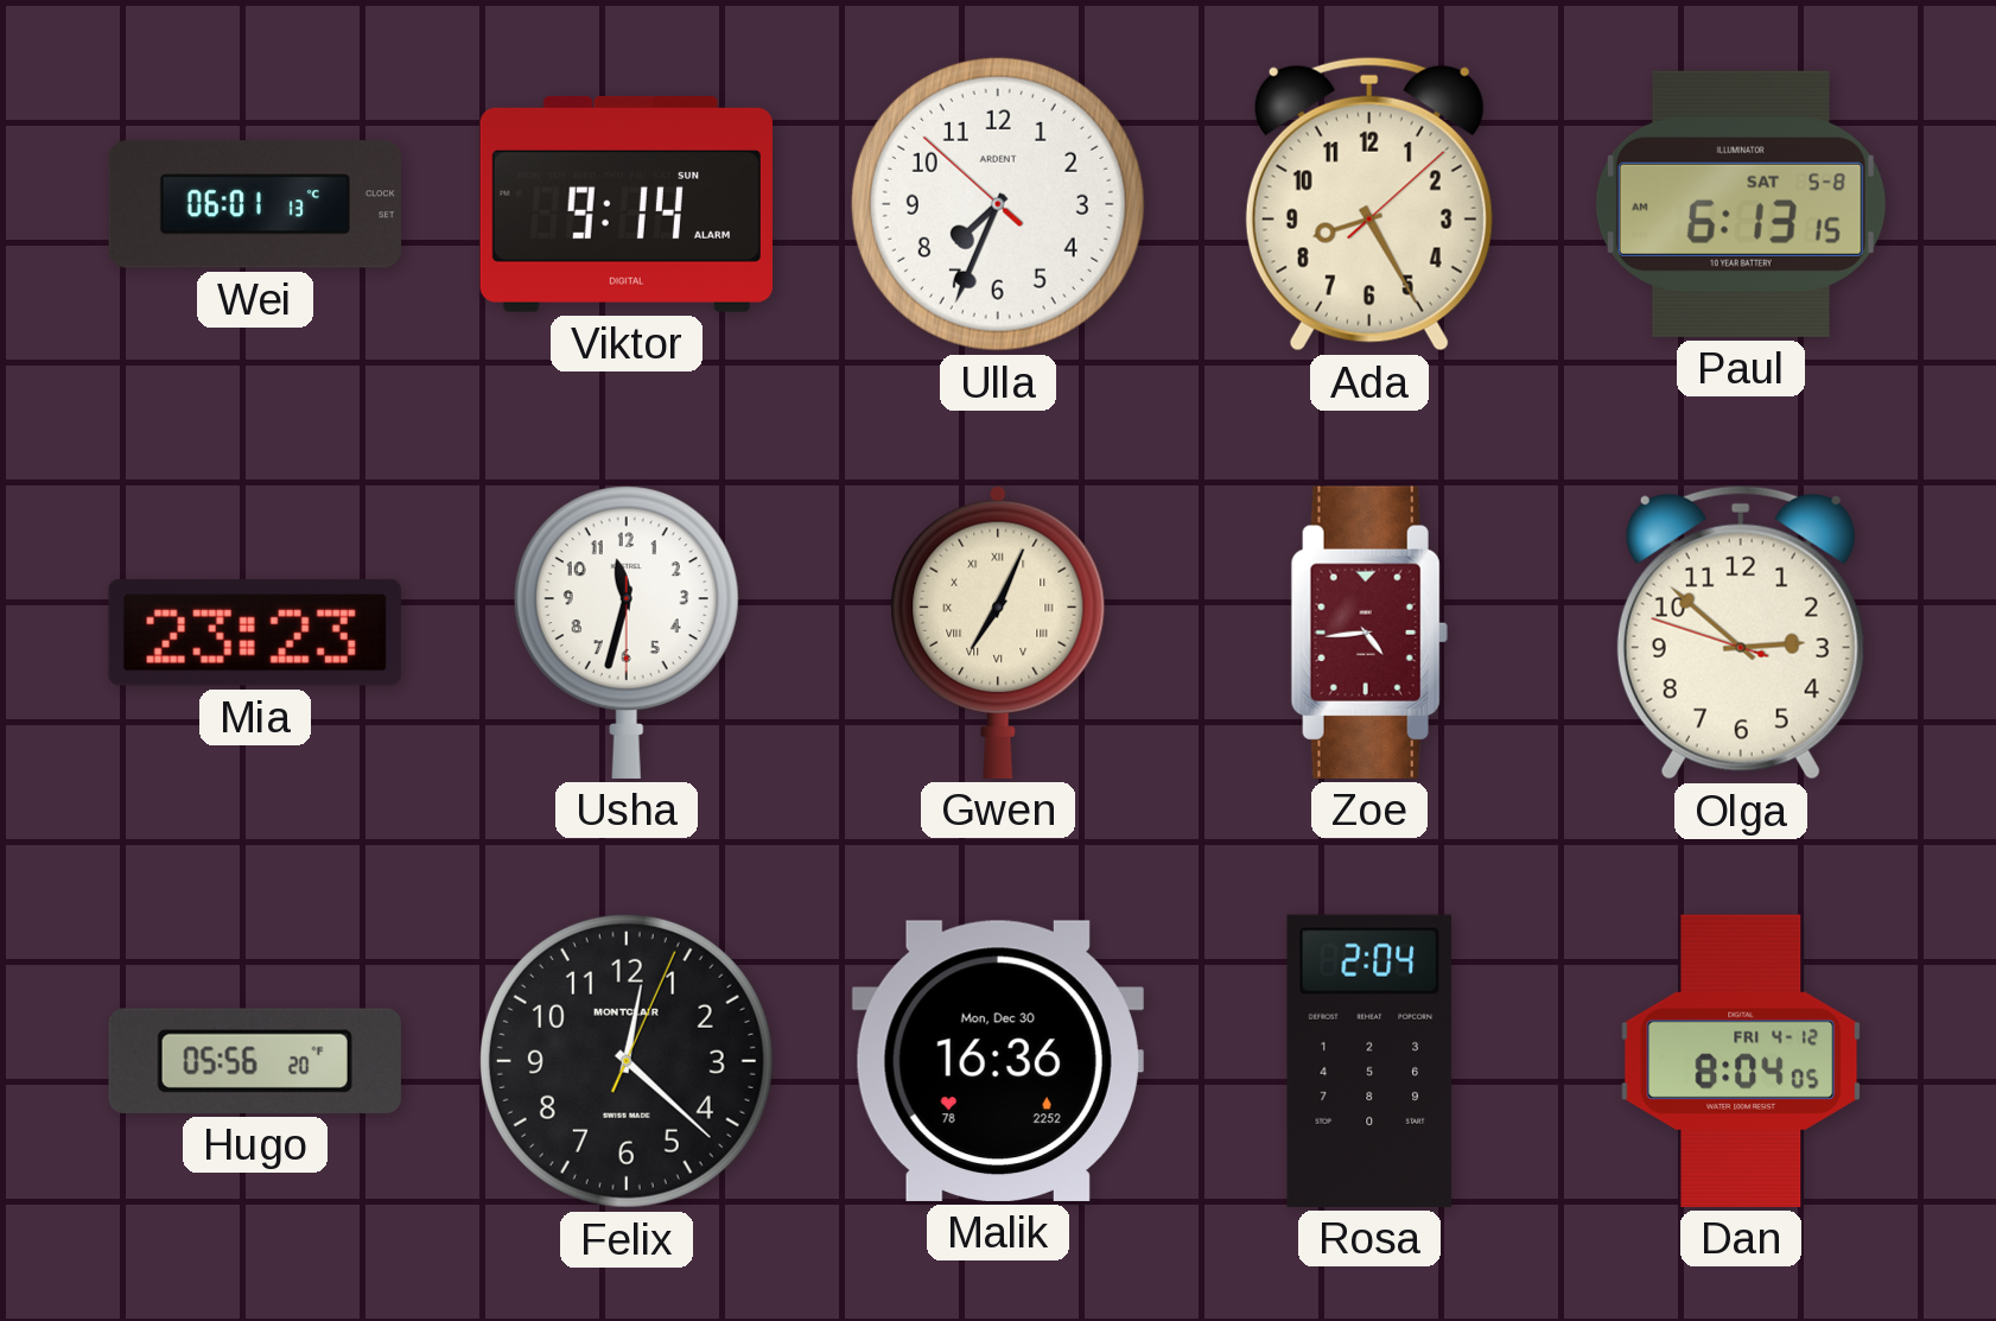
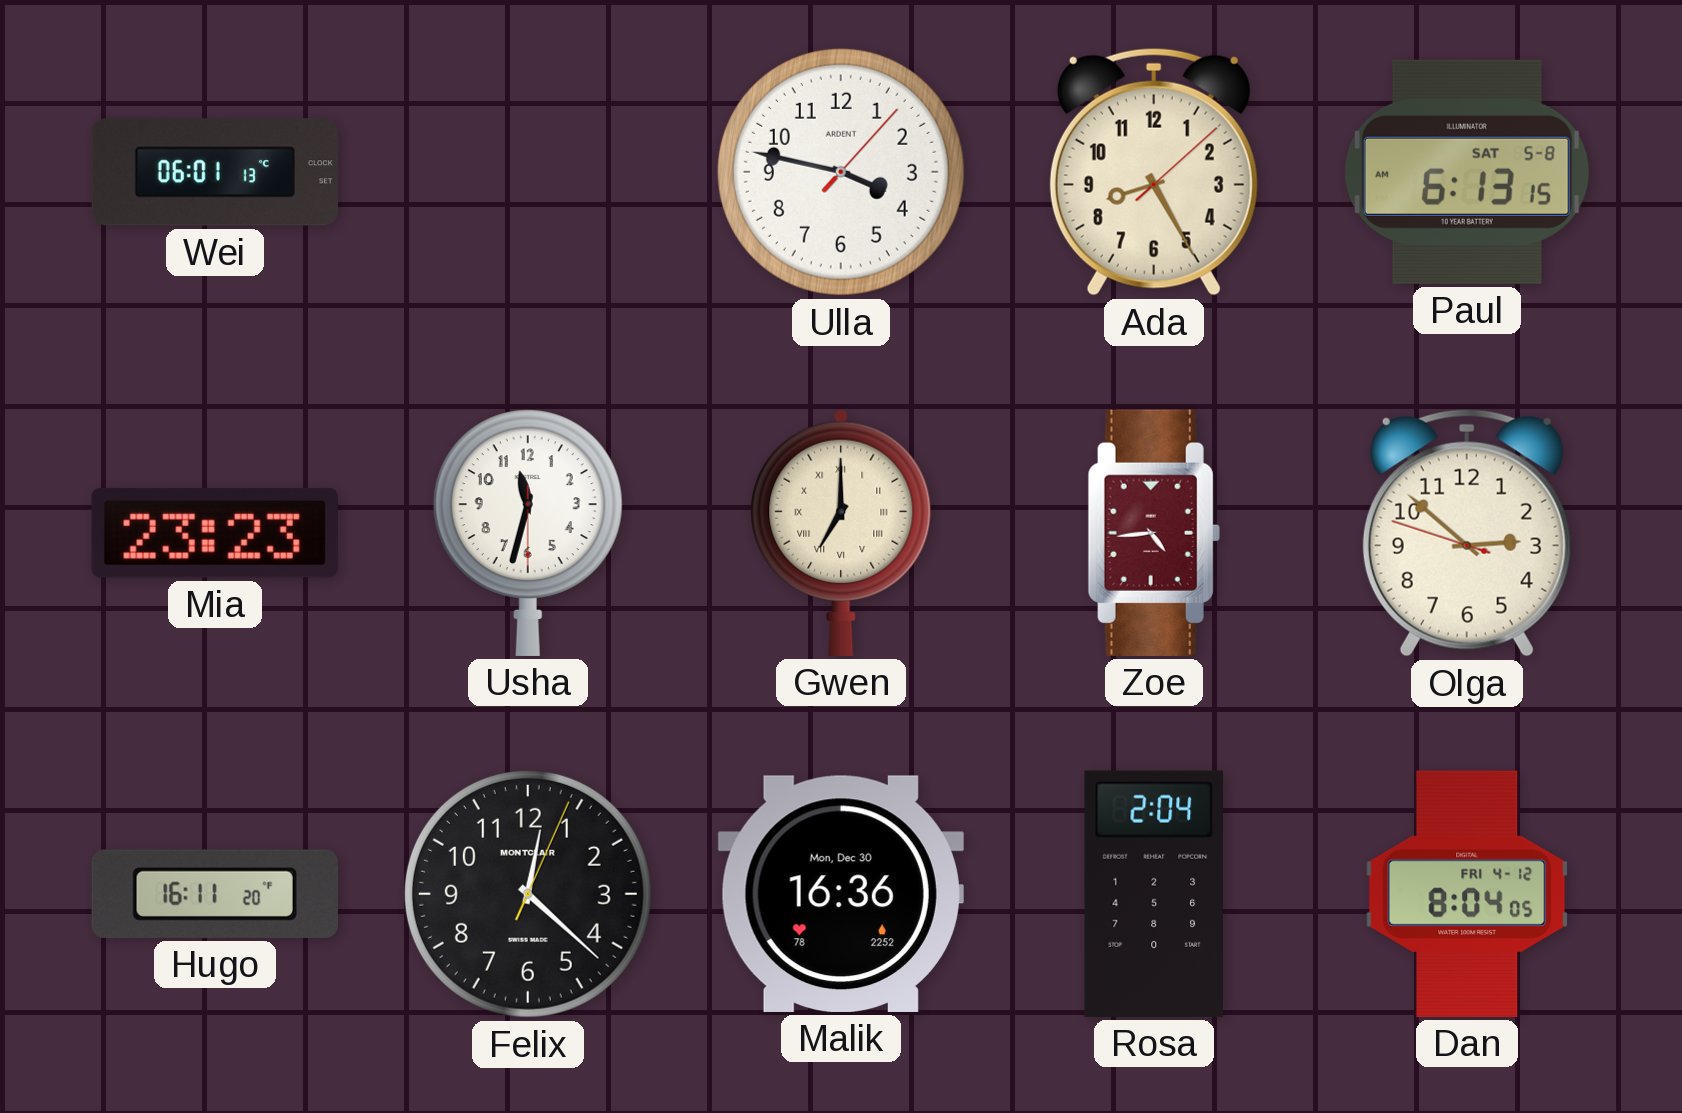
Viktor: 9:14 -> none (625, 204)
Ulla: 7:33 -> 3:47 (841, 172)
Gwen: 7:04 -> 7:00 (841, 532)
Hugo: 05:56 -> 16:11 (215, 894)
